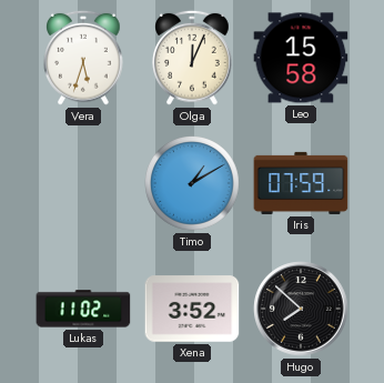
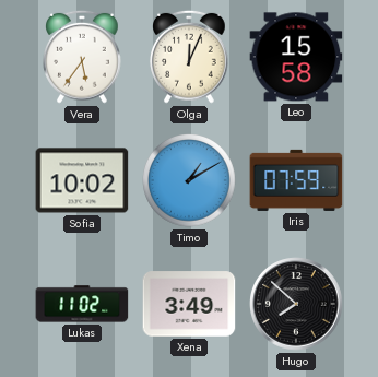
Vera: 5:33 -> 5:36 (83, 57)
Sofia: none -> 10:02 (82, 180)
Xena: 3:52 -> 3:49 (189, 304)
